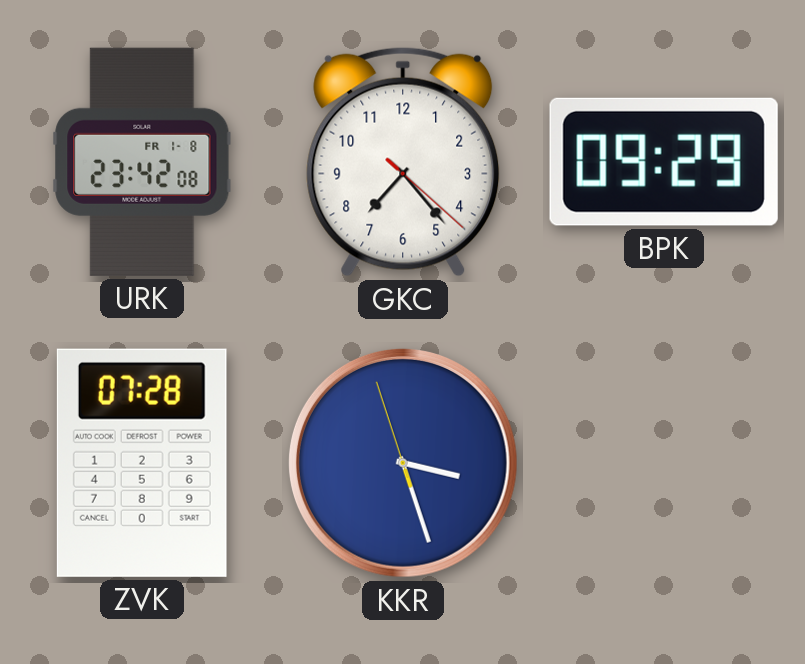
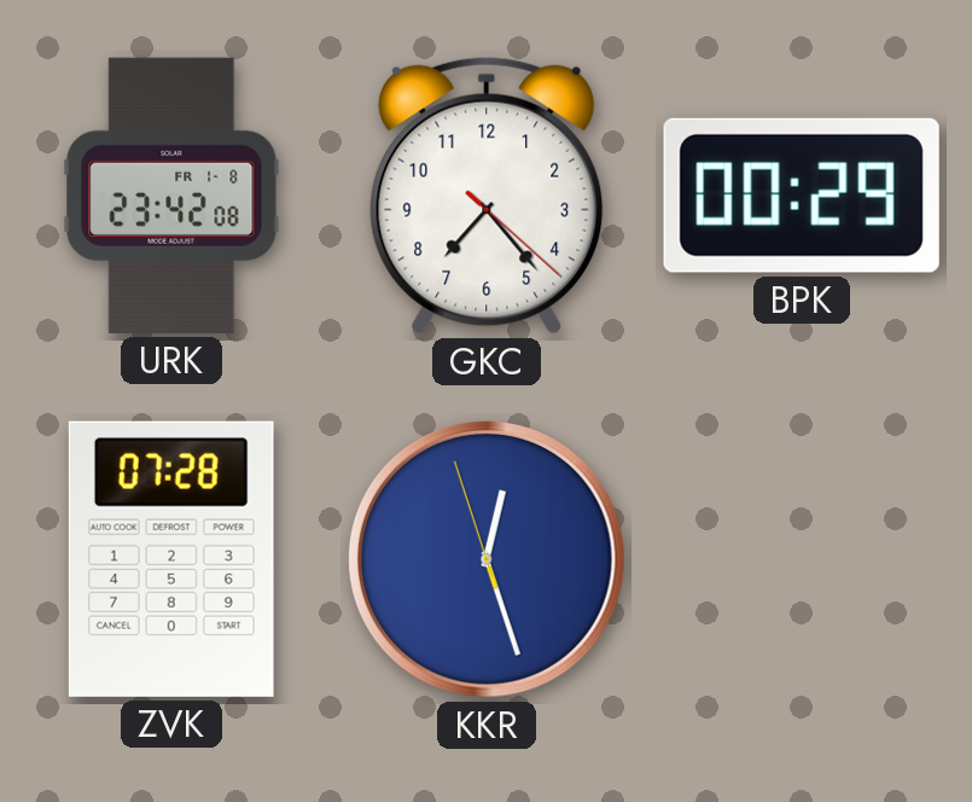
BPK: 09:29 -> 00:29 (802, 196)
KKR: 3:26 -> 12:26 (487, 559)
